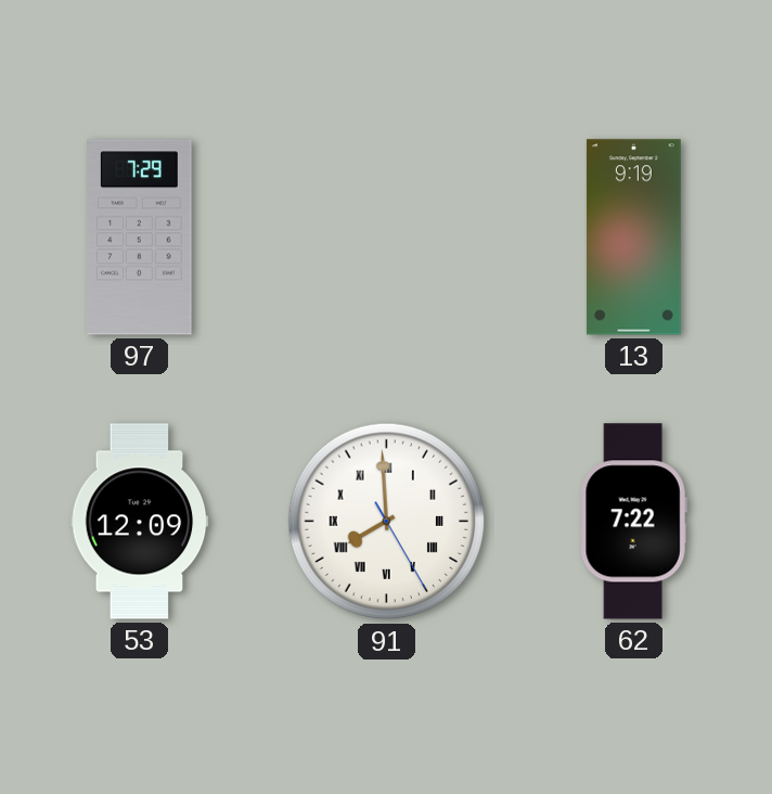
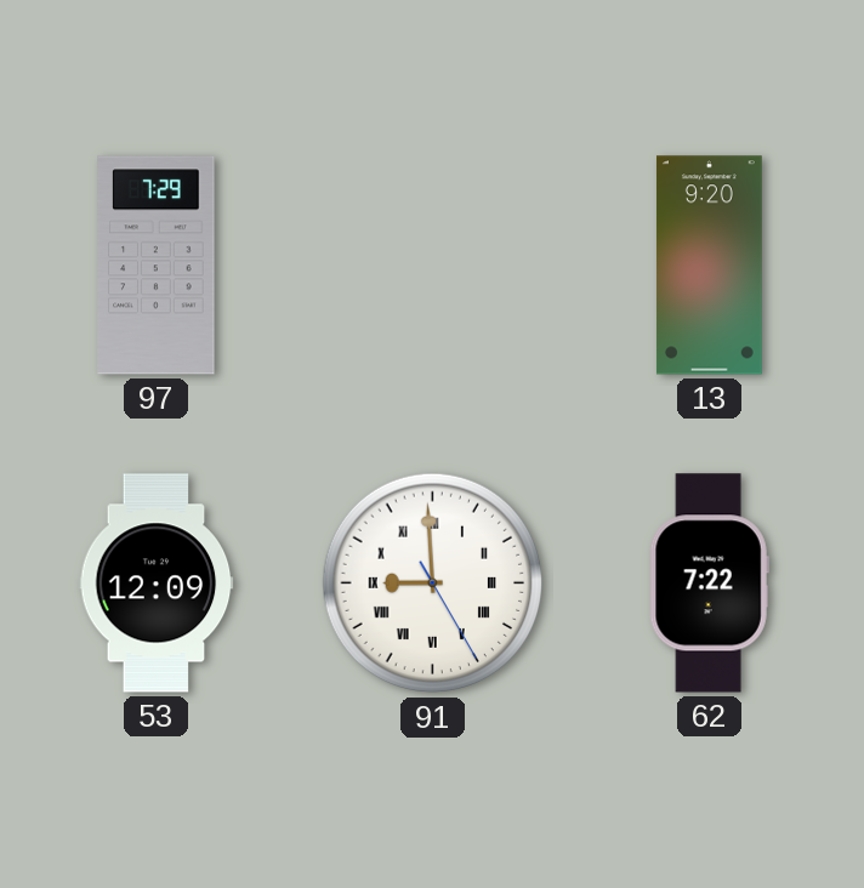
13: 9:19 -> 9:20 (709, 266)
91: 7:59 -> 8:59 (433, 584)
